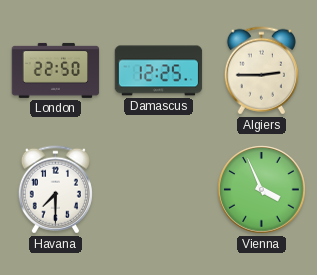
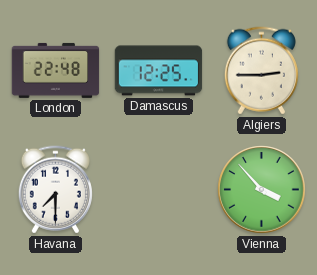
London: 22:50 -> 22:48 (56, 70)
Vienna: 3:56 -> 3:53 (262, 190)
